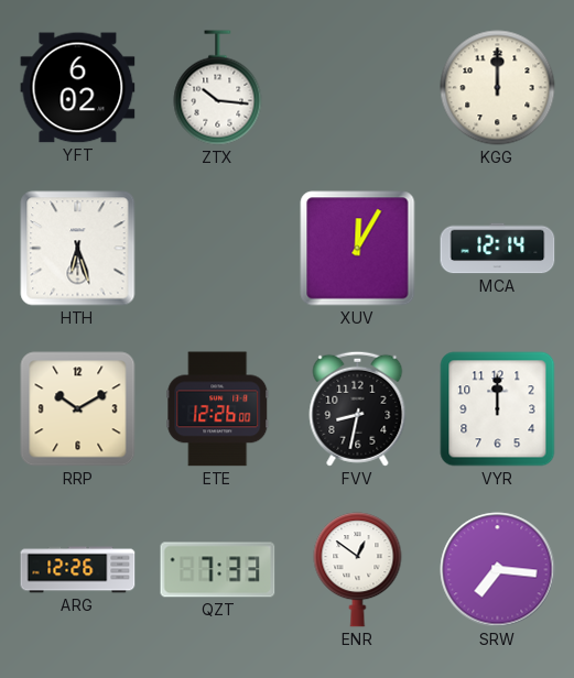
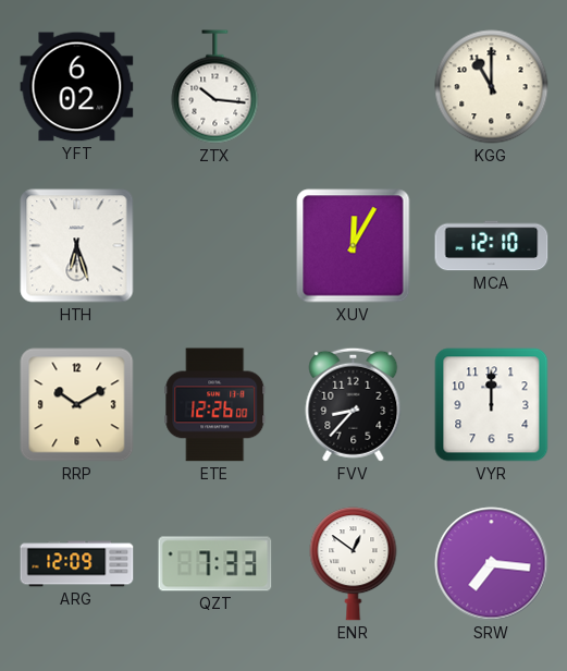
KGG: 12:00 -> 11:00 (492, 87)
MCA: 12:14 -> 12:10 (492, 246)
FVV: 8:32 -> 8:37 (354, 404)
ARG: 12:26 -> 12:09 (77, 564)
